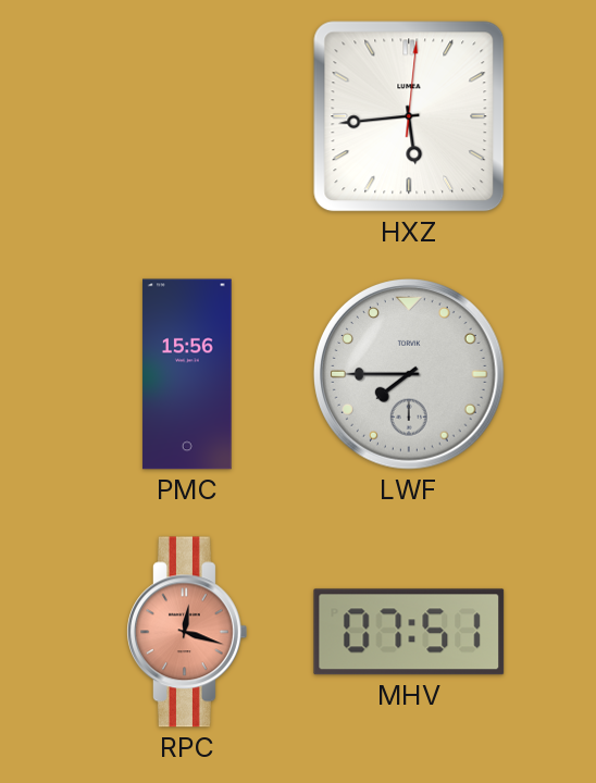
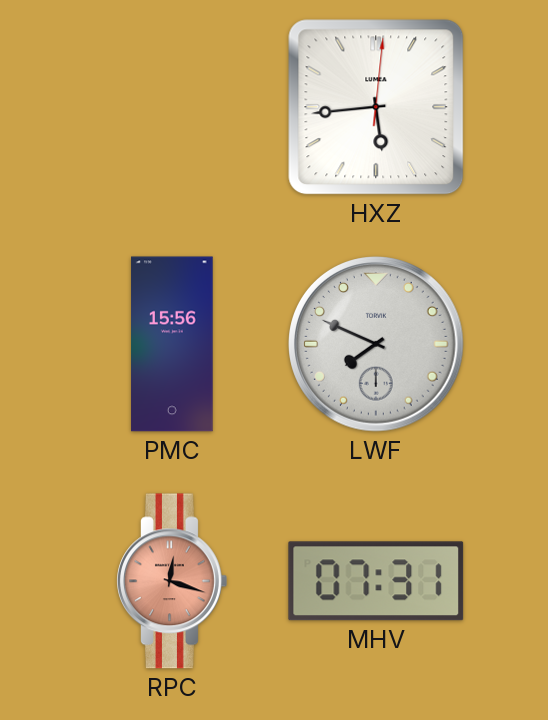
LWF: 7:45 -> 7:49 (376, 344)
MHV: 07:51 -> 07:31 (376, 581)
